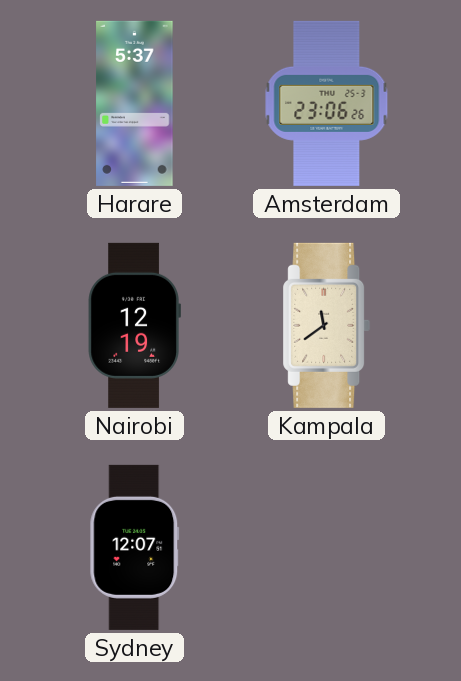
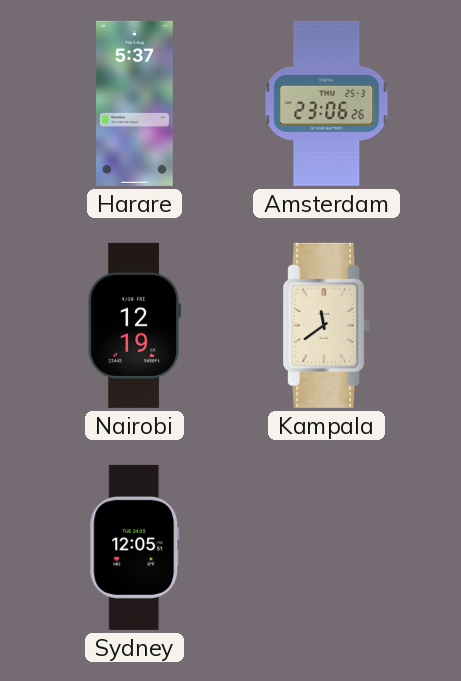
Sydney: 12:07 -> 12:05 (135, 547)
